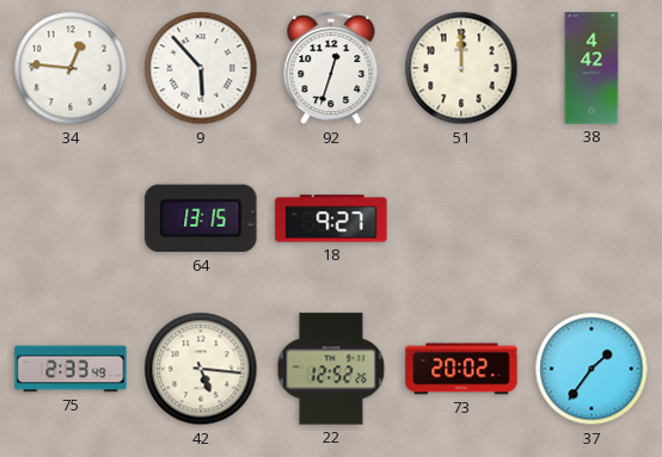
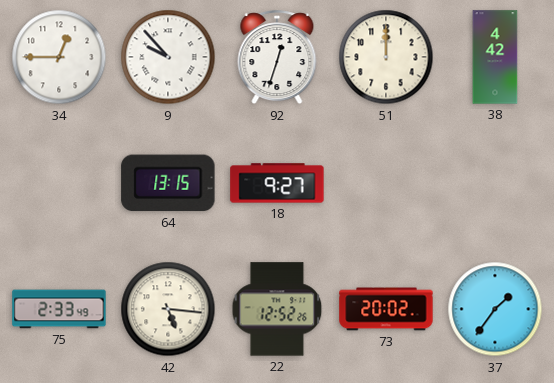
34: 12:46 -> 12:45 (59, 57)
9: 5:53 -> 9:53 (168, 57)
